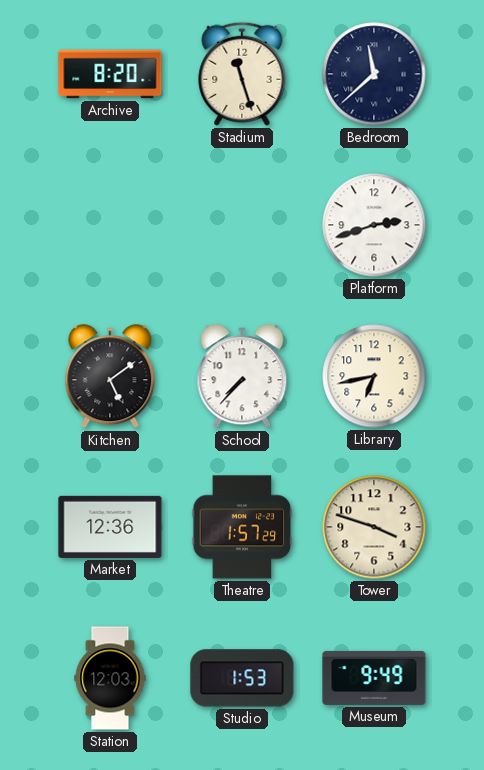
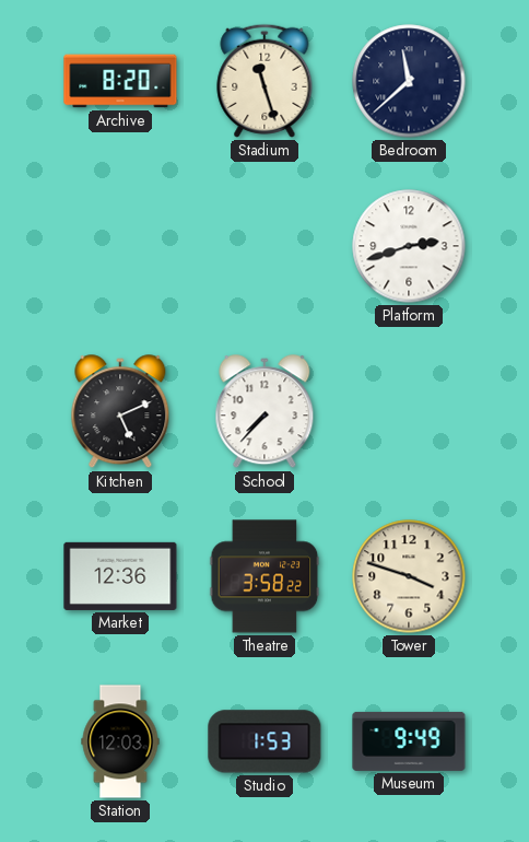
Kitchen: 5:09 -> 5:11 (120, 412)
Library: 6:43 -> none (374, 376)
Theatre: 1:57 -> 3:58 (264, 576)
